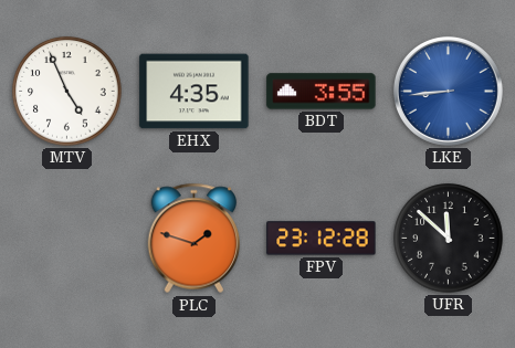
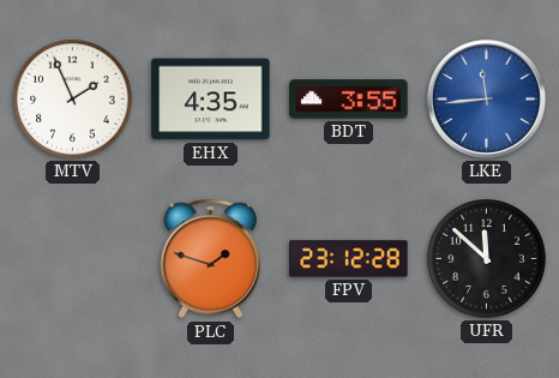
MTV: 4:56 -> 1:56 (73, 100)
LKE: 8:44 -> 11:44 (486, 98)
